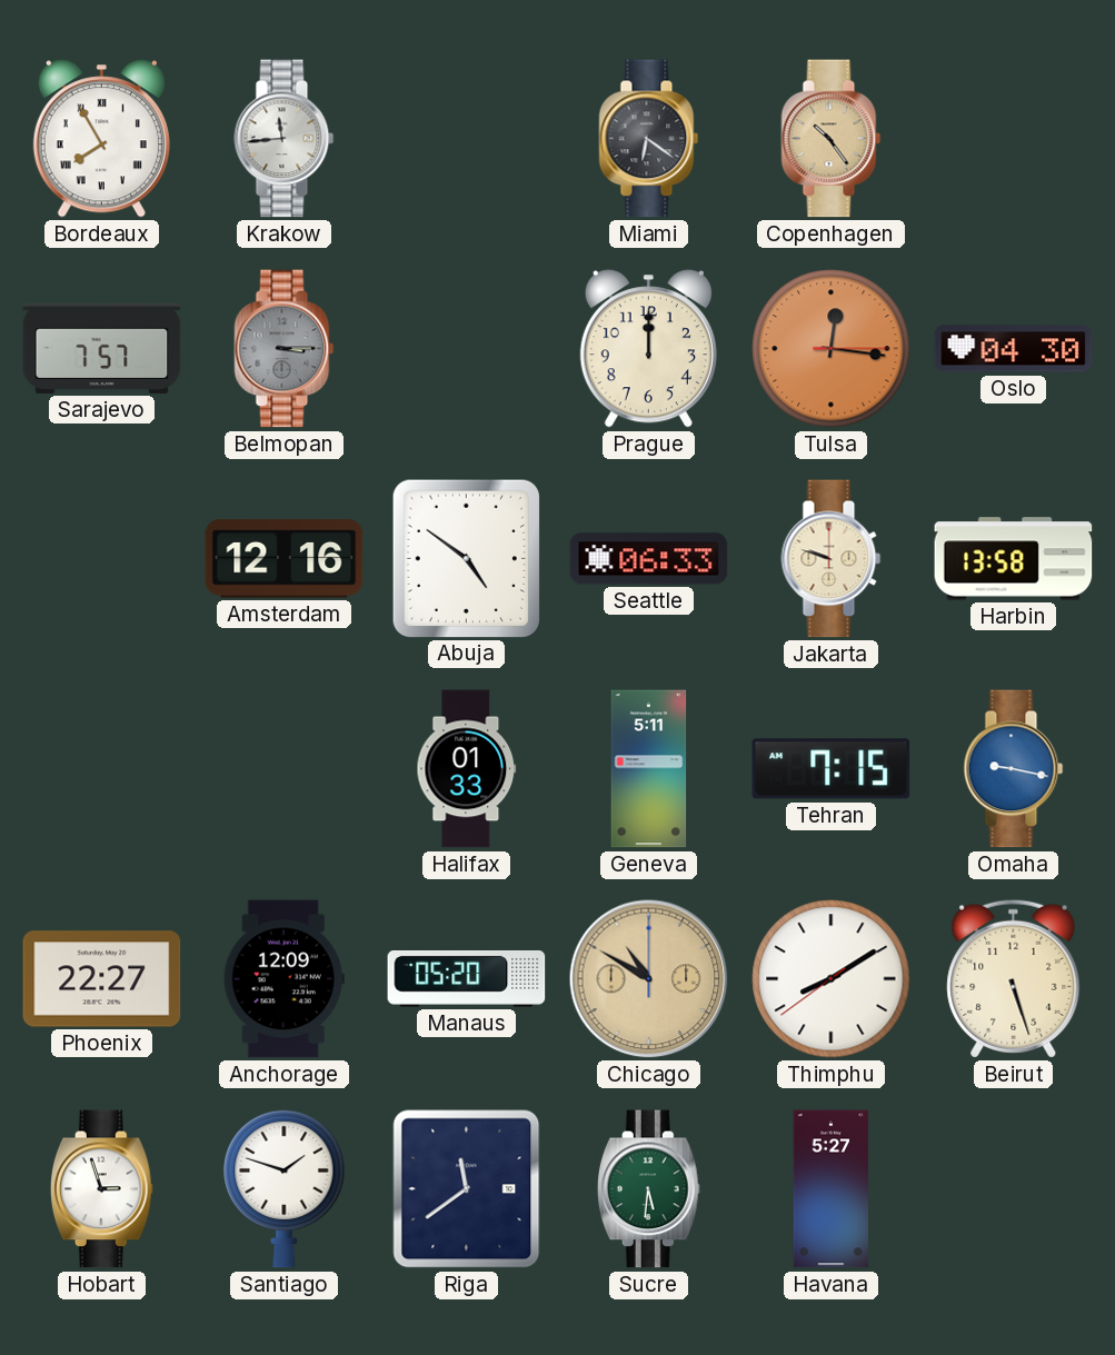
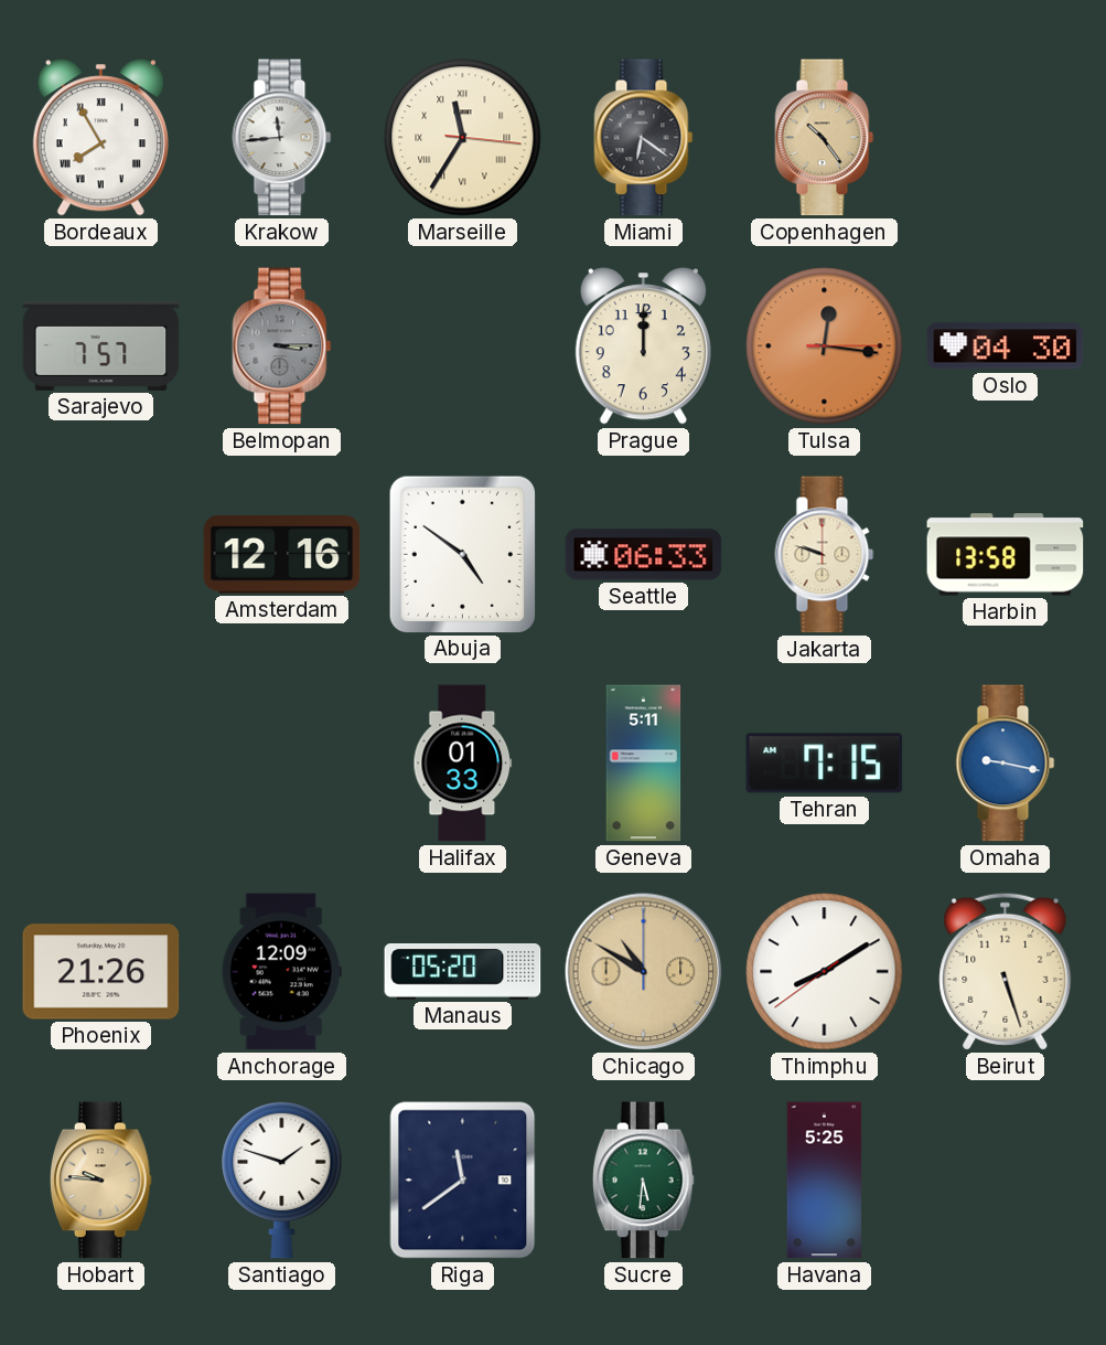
Marseille: none -> 11:35 (463, 138)
Phoenix: 22:27 -> 21:26 (101, 972)
Hobart: 2:57 -> 9:46 (100, 1181)
Hobart dial: white -> champagne (100, 1181)
Havana: 5:27 -> 5:25 (825, 1181)
